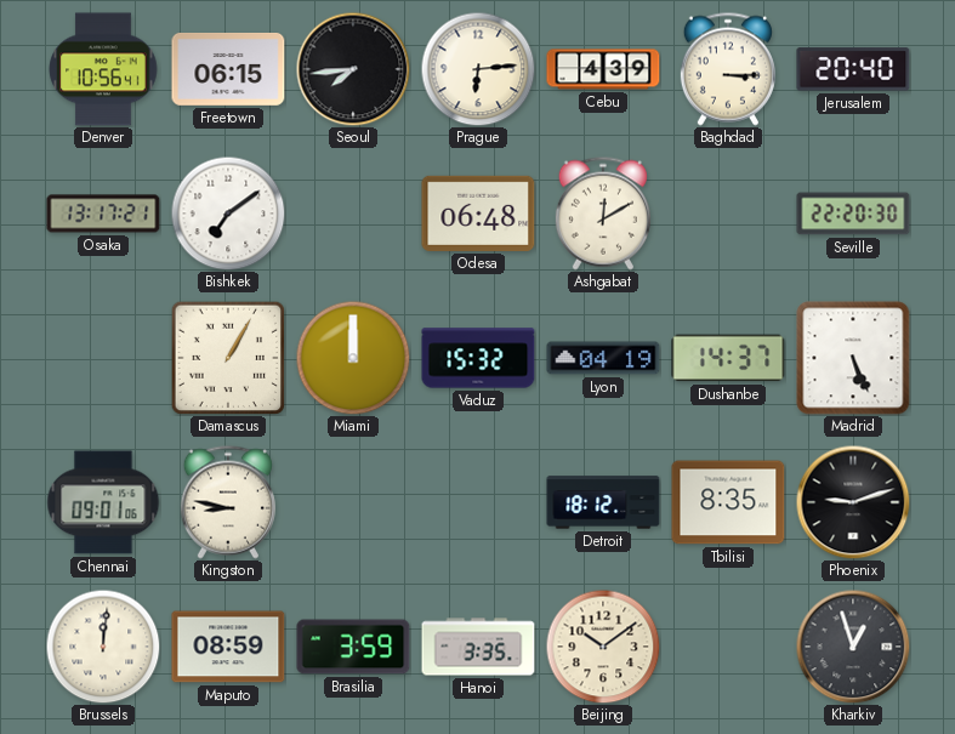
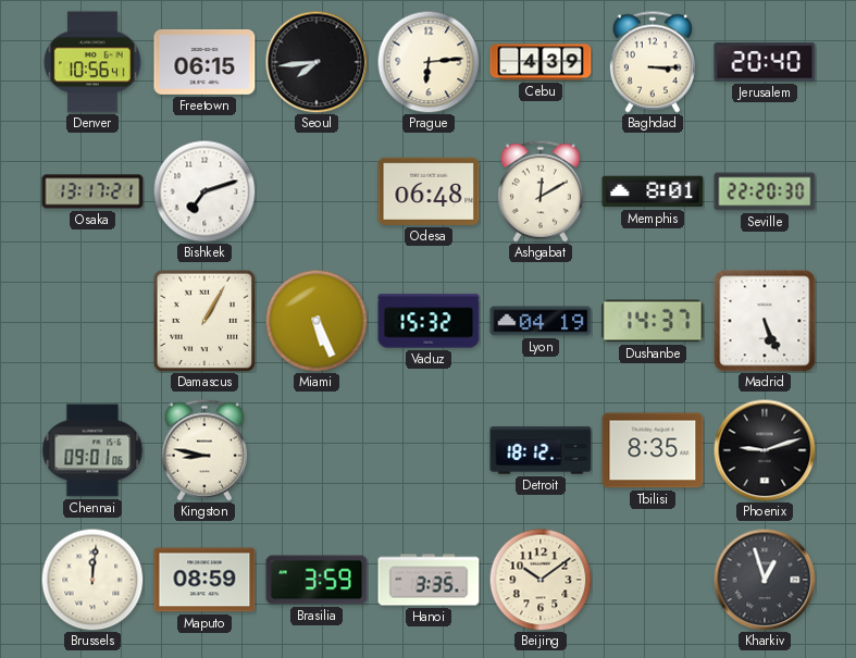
Bishkek: 7:09 -> 7:12 (204, 191)
Memphis: none -> 8:01 (653, 191)
Miami: 12:00 -> 5:26 (317, 321)
